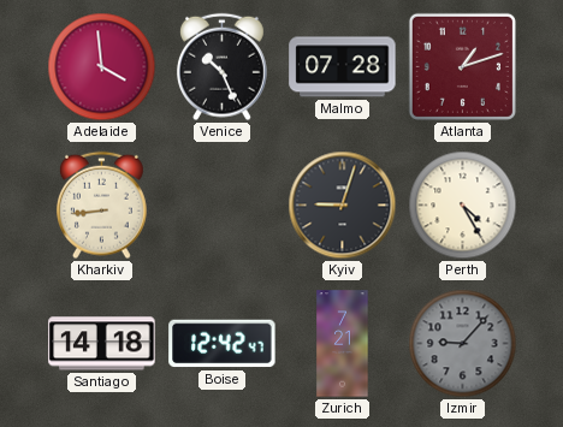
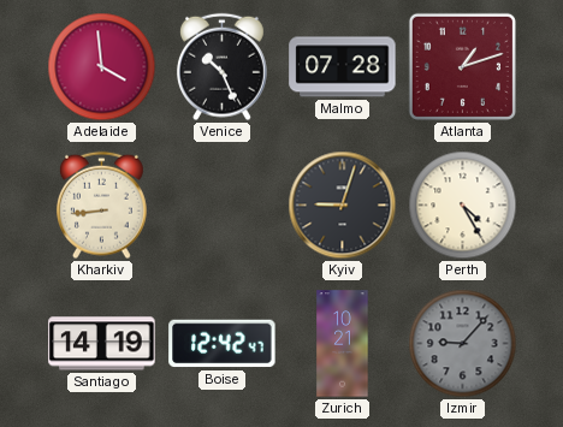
Santiago: 14:18 -> 14:19 (102, 344)
Zurich: 7:21 -> 10:21 (343, 344)
